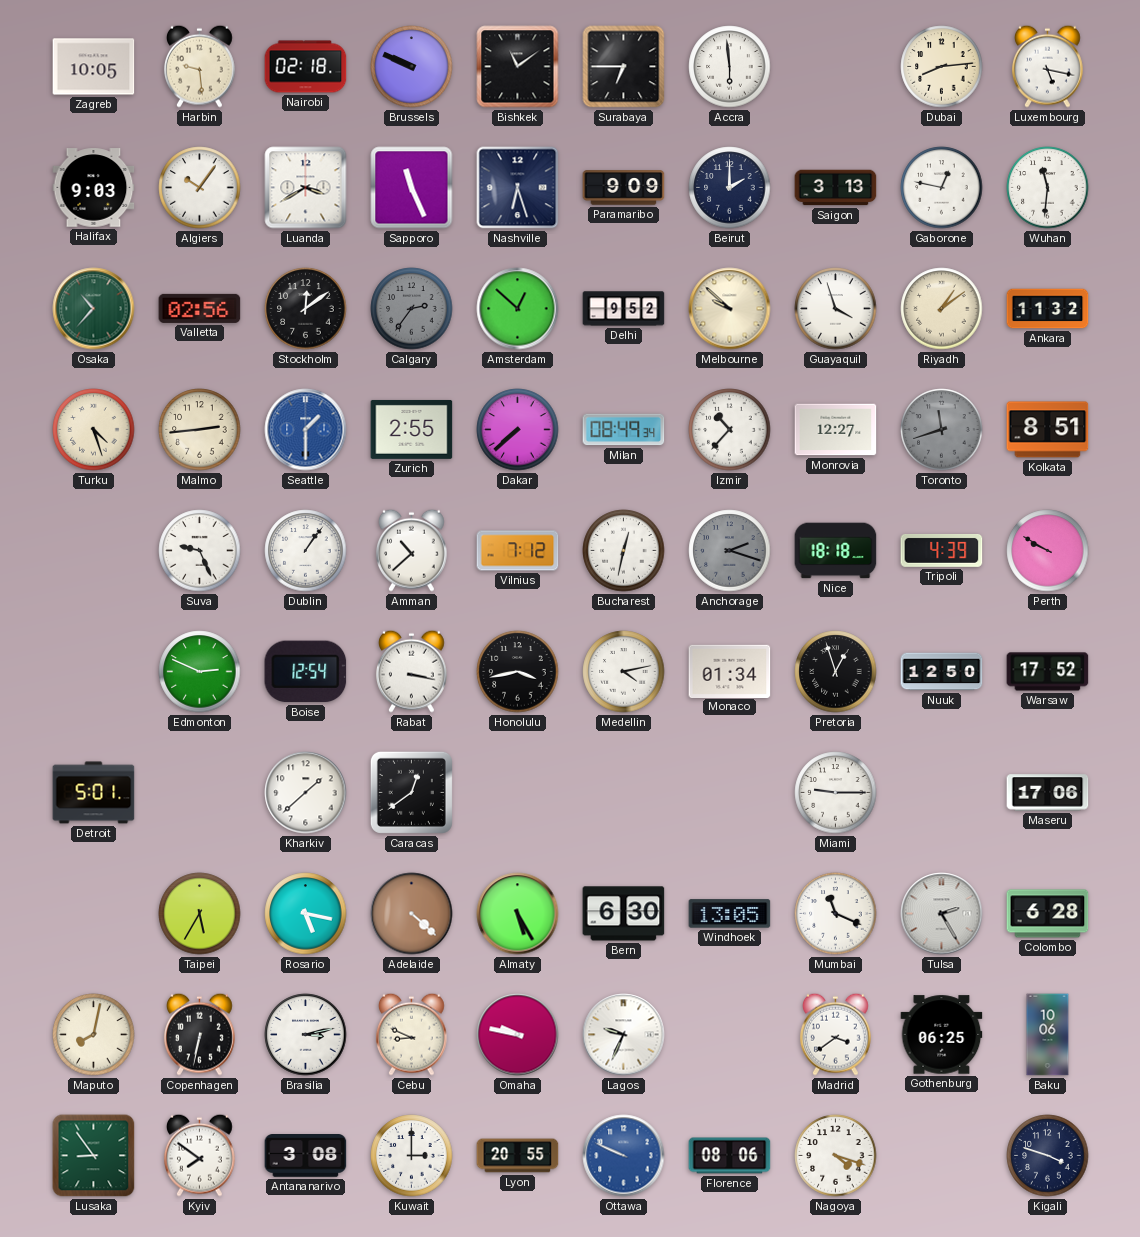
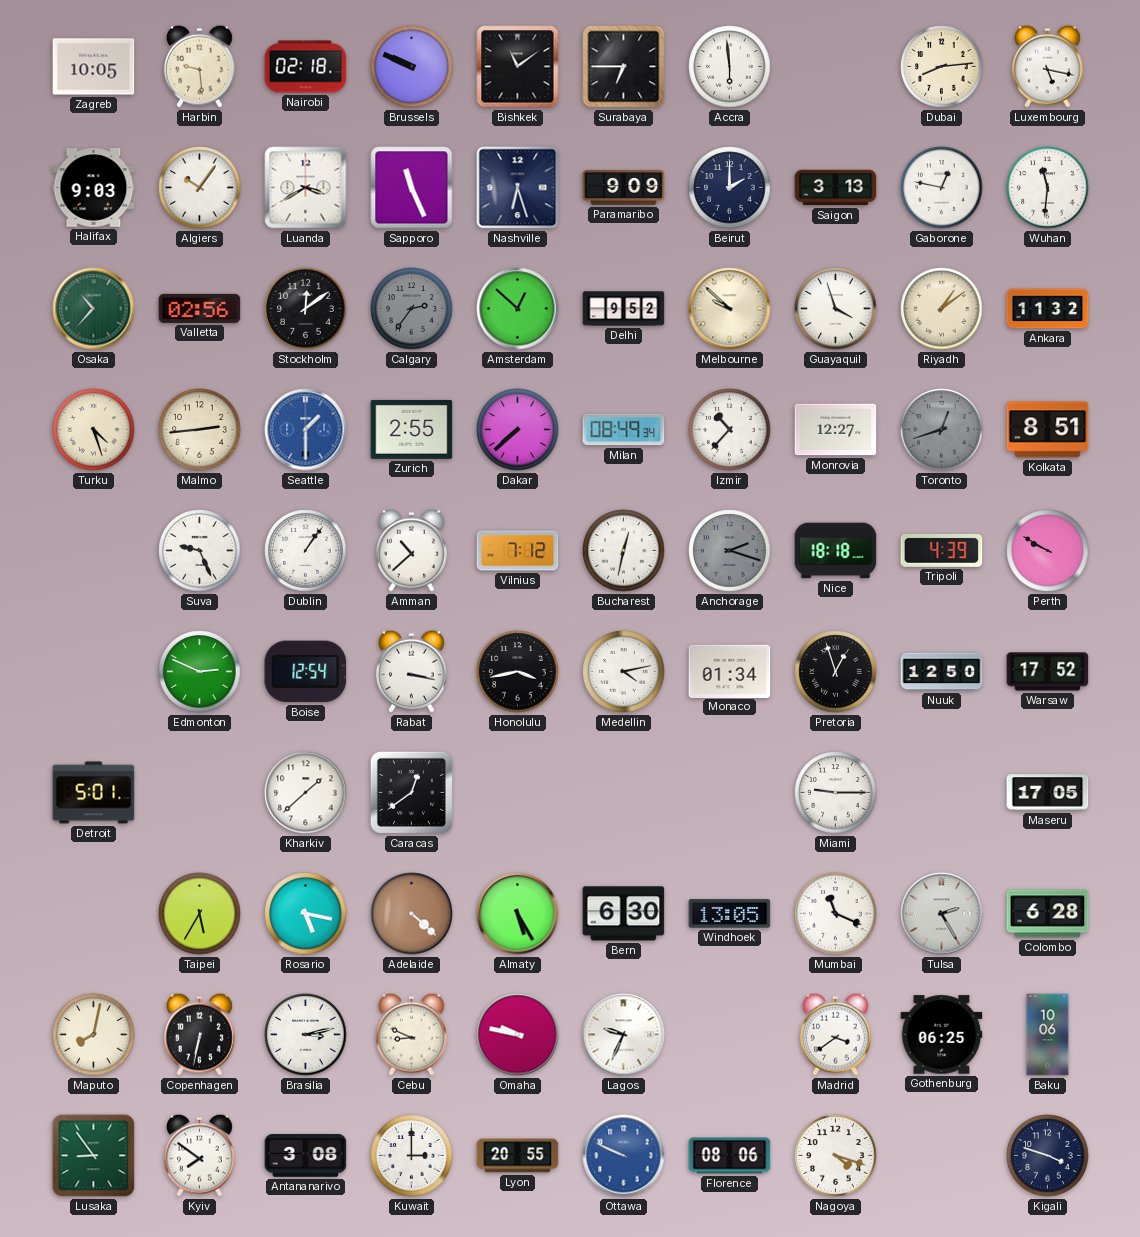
Toronto: 11:42 -> 12:42 (942, 430)
Maseru: 17:06 -> 17:05 (1048, 793)
